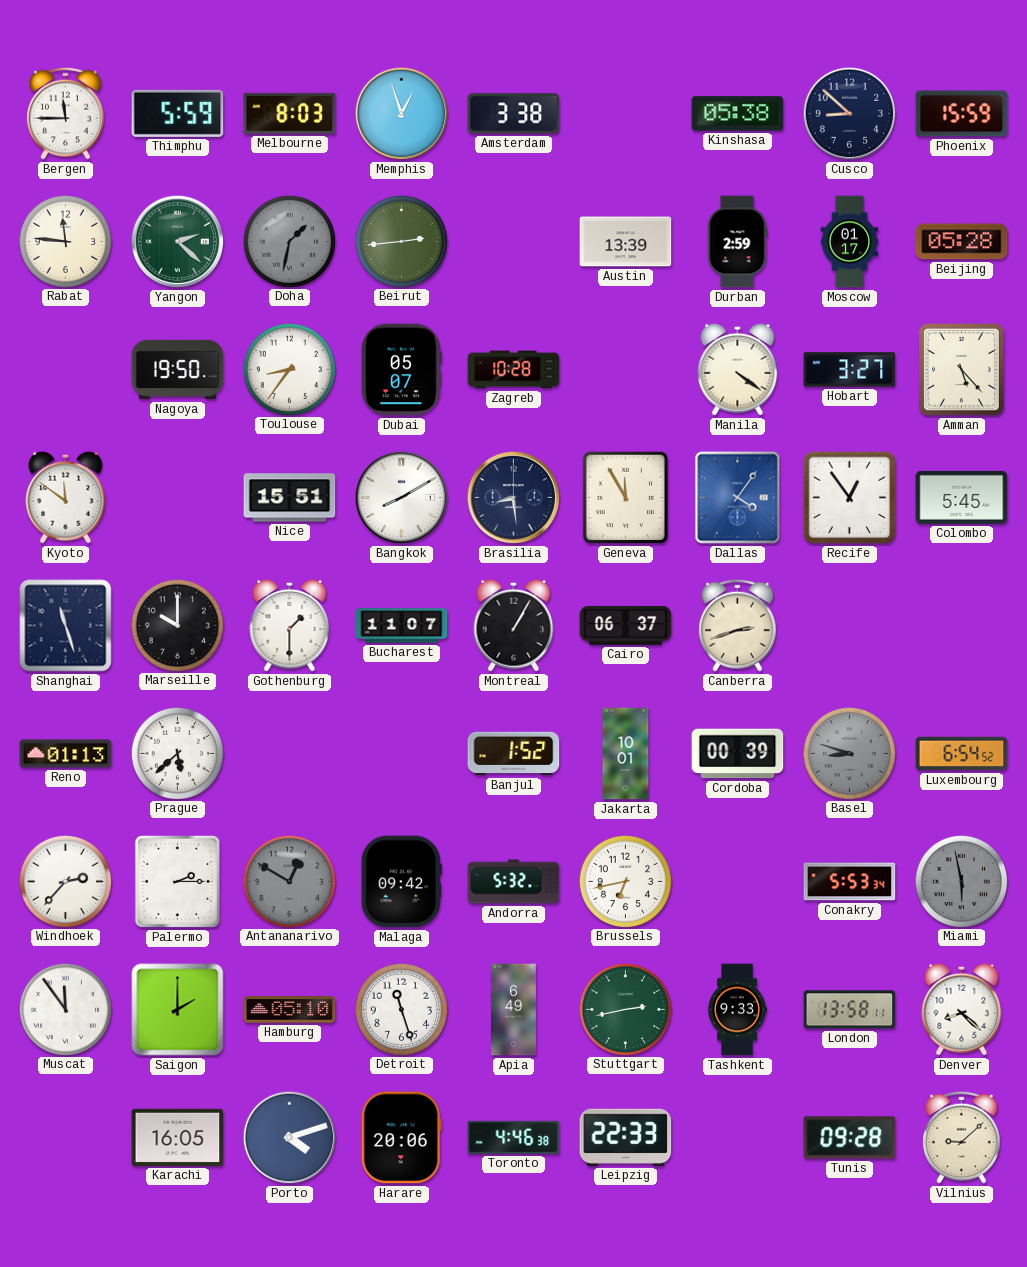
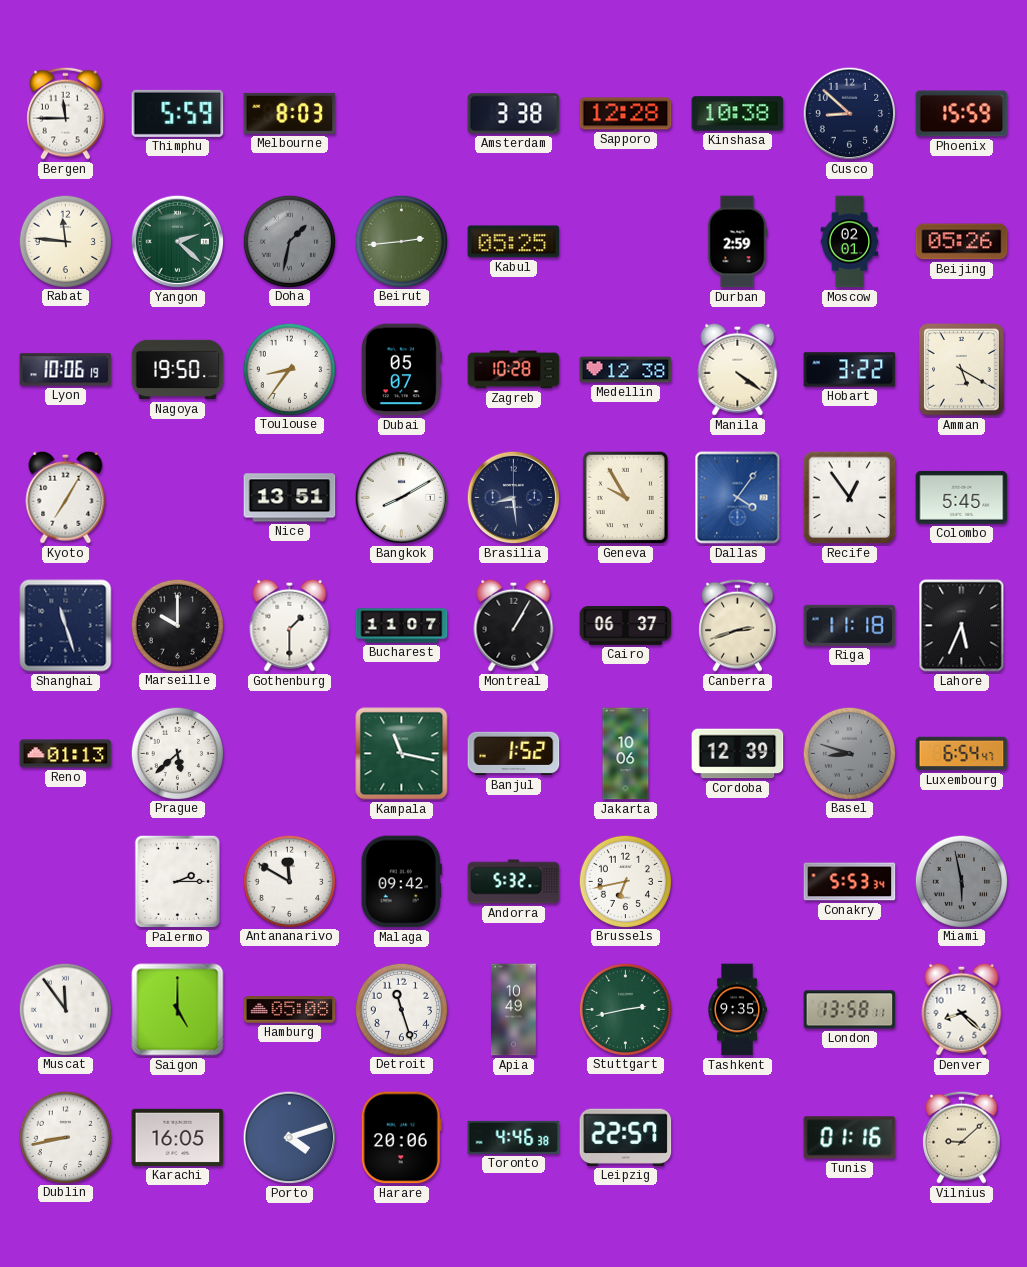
Memphis: 12:57 -> none (402, 114)
Sapporo: none -> 12:28 (626, 114)
Kinshasa: 05:38 -> 10:38 (738, 114)
Kabul: none -> 05:25 (514, 242)
Austin: 13:39 -> none (626, 242)
Moscow: 01:17 -> 02:01 (850, 242)
Beijing: 05:28 -> 05:26 (962, 242)
Lyon: none -> 10:06 (66, 370)
Medellin: none -> 12:38 (626, 370)
Hobart: 3:27 -> 3:22 (850, 370)
Amman: 5:23 -> 5:20 (962, 370)
Kyoto: 11:51 -> 7:05 (66, 497)
Nice: 15:51 -> 13:51 (290, 498)
Geneva: 11:55 -> 9:55 (625, 497)
Riga: none -> 11:18 (850, 625)
Lahore: none -> 5:34 (962, 626)
Kampala: none -> 11:17 (402, 754)
Jakarta: 10:01 -> 10:06 (626, 754)
Cordoba: 00:39 -> 12:39 (738, 754)
Luxembourg: 6:54:52 -> 6:54:47 (962, 754)
Windhoek: 2:37 -> none (65, 881)
Antananarivo: 12:50 -> 11:50 (289, 881)
Antananarivo dial: grey -> white (289, 881)
Saigon: 2:00 -> 5:00 (178, 1010)
Hamburg: 05:10 -> 05:08 (290, 1010)
Apia: 6:49 -> 10:49 (514, 1010)
Tashkent: 9:33 -> 9:35 (737, 1010)
Dublin: none -> 8:43 (65, 1137)
Leipzig: 22:33 -> 22:57 (626, 1137)
Tunis: 09:28 -> 01:16 (850, 1138)
